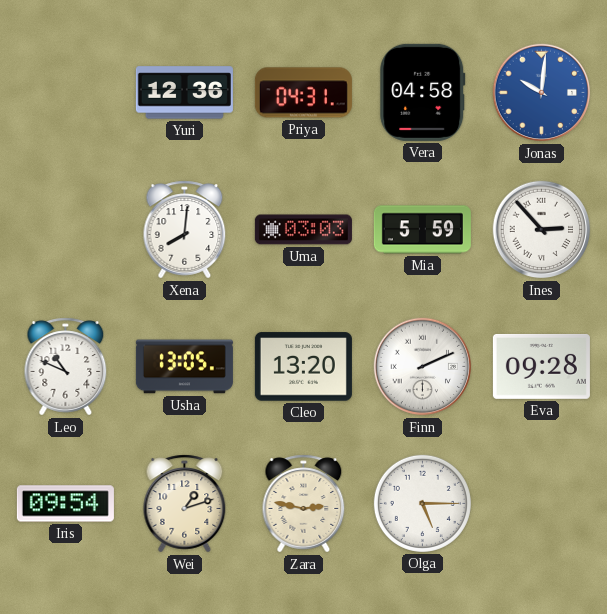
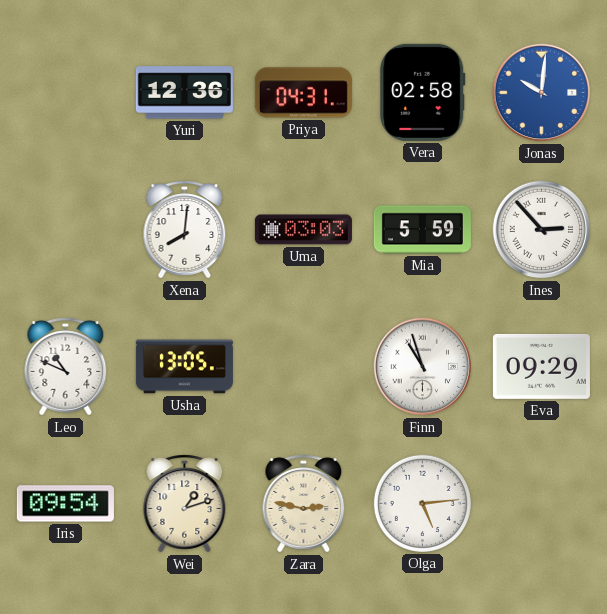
Vera: 04:58 -> 02:58 (423, 92)
Cleo: 13:20 -> none (303, 367)
Finn: 2:11 -> 10:57 (423, 367)
Eva: 09:28 -> 09:29 (541, 366)
Olga: 5:15 -> 5:14 (422, 503)
